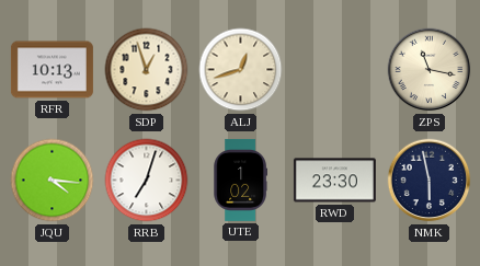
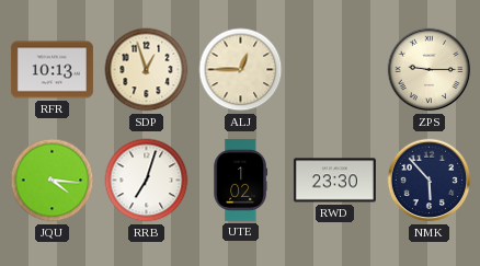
ALJ: 12:42 -> 12:45 (241, 70)
ZPS: 11:17 -> 9:15 (430, 70)
NMK: 5:58 -> 5:53 (430, 181)
